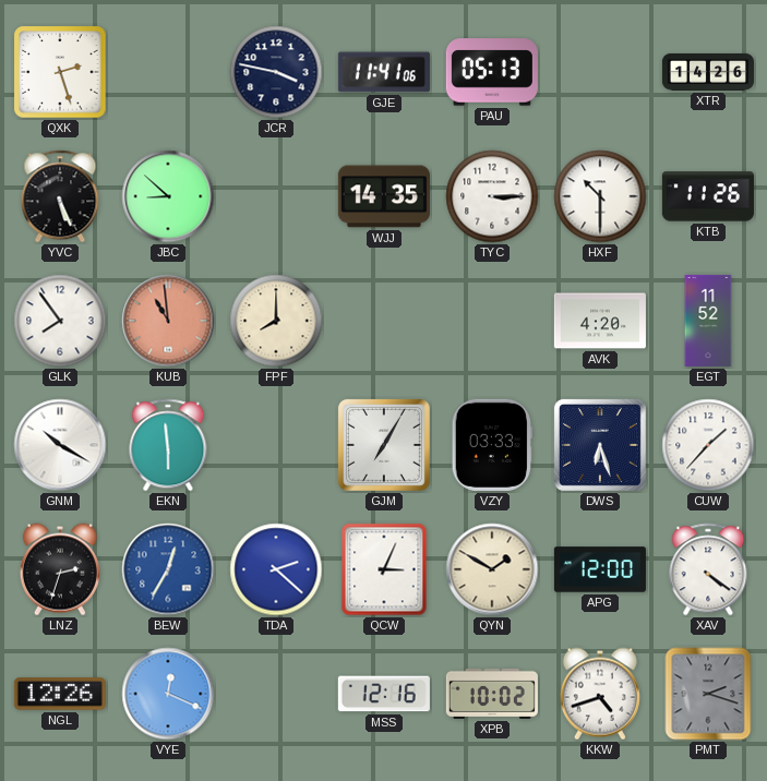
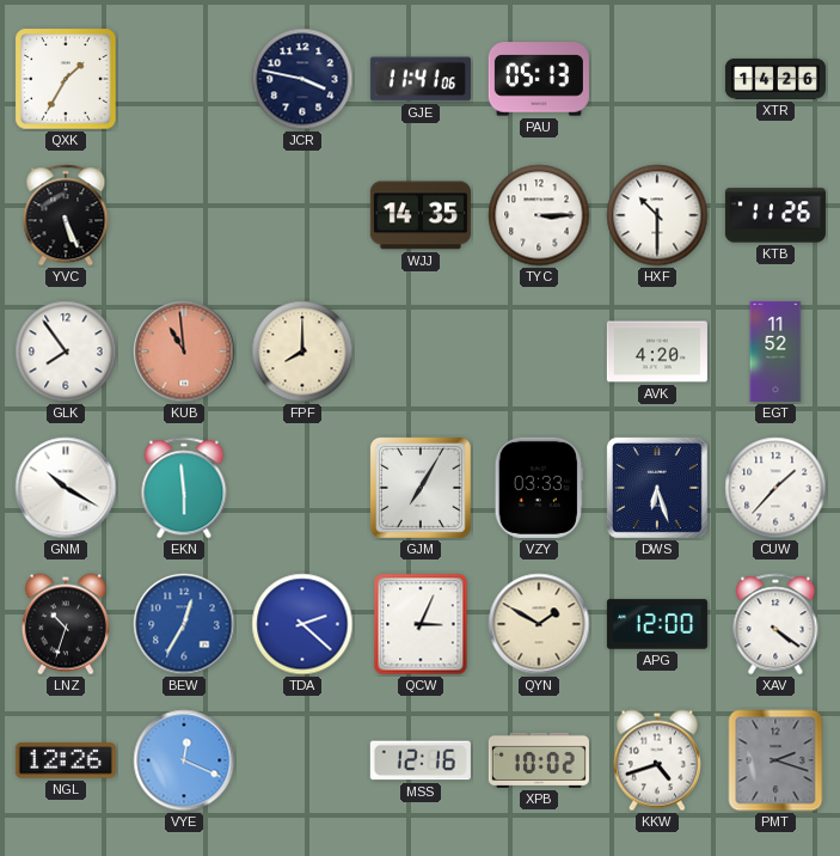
QXK: 2:27 -> 1:35 (66, 79)
JBC: 8:52 -> none (168, 196)
LNZ: 2:33 -> 10:33 (66, 624)
